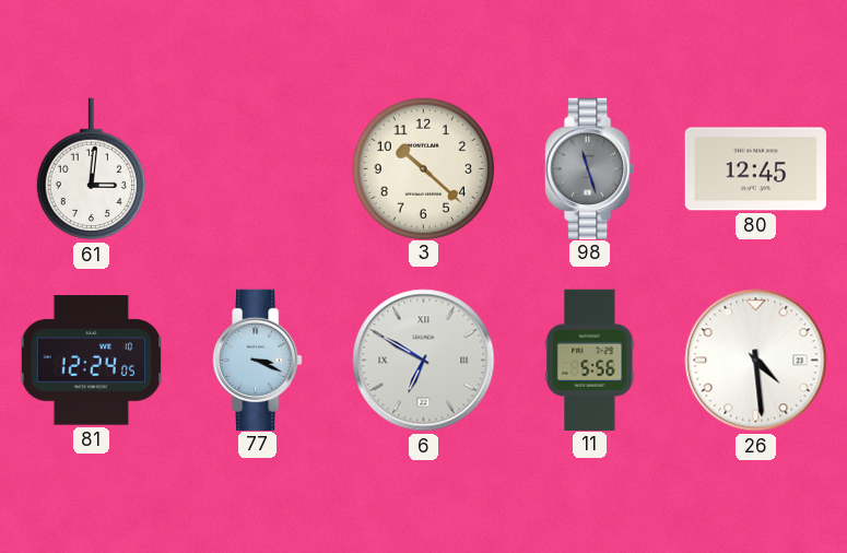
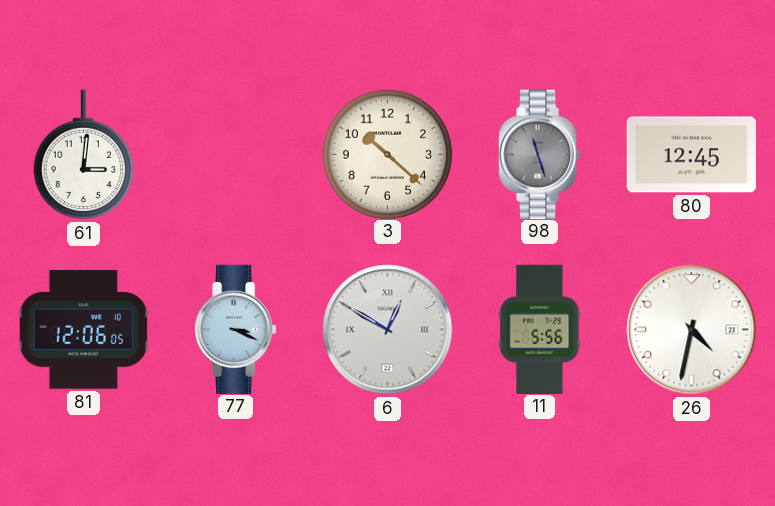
81: 12:24 -> 12:06 (84, 330)
6: 6:50 -> 12:50 (388, 330)
26: 4:29 -> 4:32 (692, 330)
